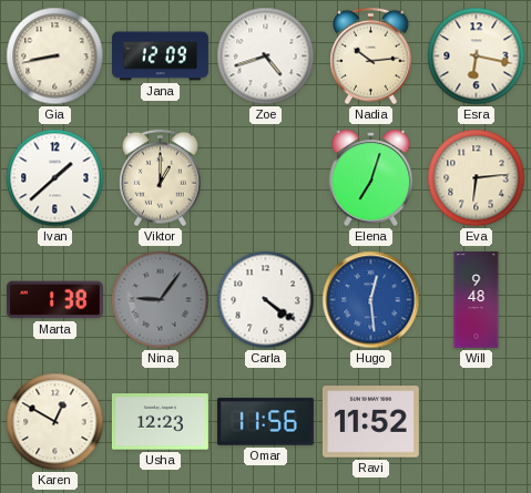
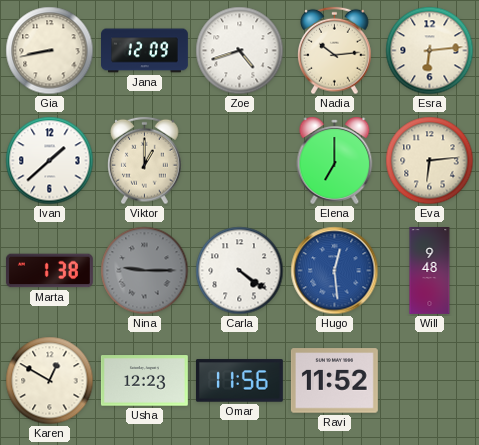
Esra: 6:17 -> 6:14 (430, 51)
Elena: 7:03 -> 7:00 (335, 160)
Nina: 9:06 -> 9:15 (145, 271)
